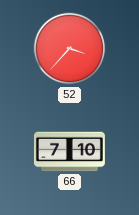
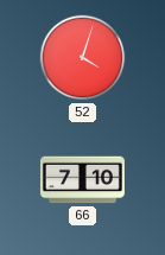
52: 3:37 -> 4:03 (83, 58)
